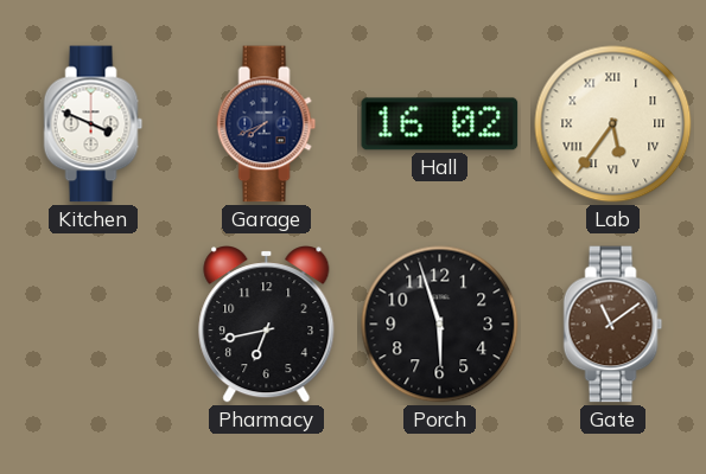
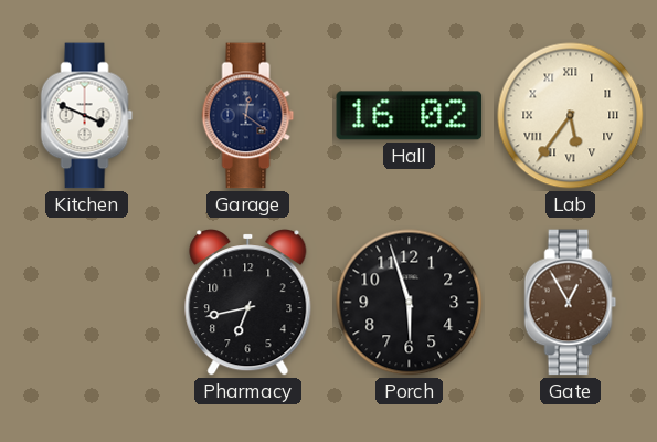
Garage: 7:41 -> 12:21 (248, 116)
Gate: 11:09 -> 12:55 (571, 303)
